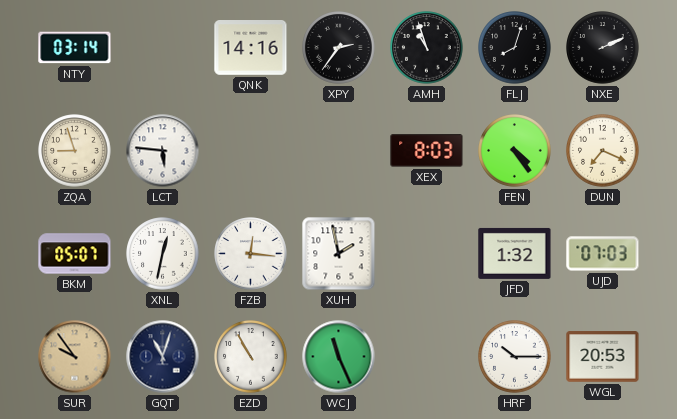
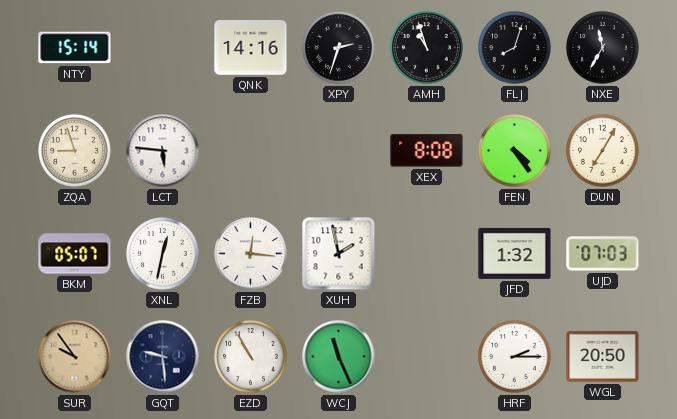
NTY: 03:14 -> 15:14 (75, 48)
XPY: 2:36 -> 2:33 (339, 48)
NXE: 2:11 -> 11:35 (603, 48)
XEX: 8:03 -> 8:08 (427, 151)
DUN: 7:19 -> 7:05 (603, 151)
GQT: 11:03 -> 9:29 (163, 357)
HRF: 10:15 -> 2:15 (515, 357)
WGL: 20:53 -> 20:50 (603, 357)
